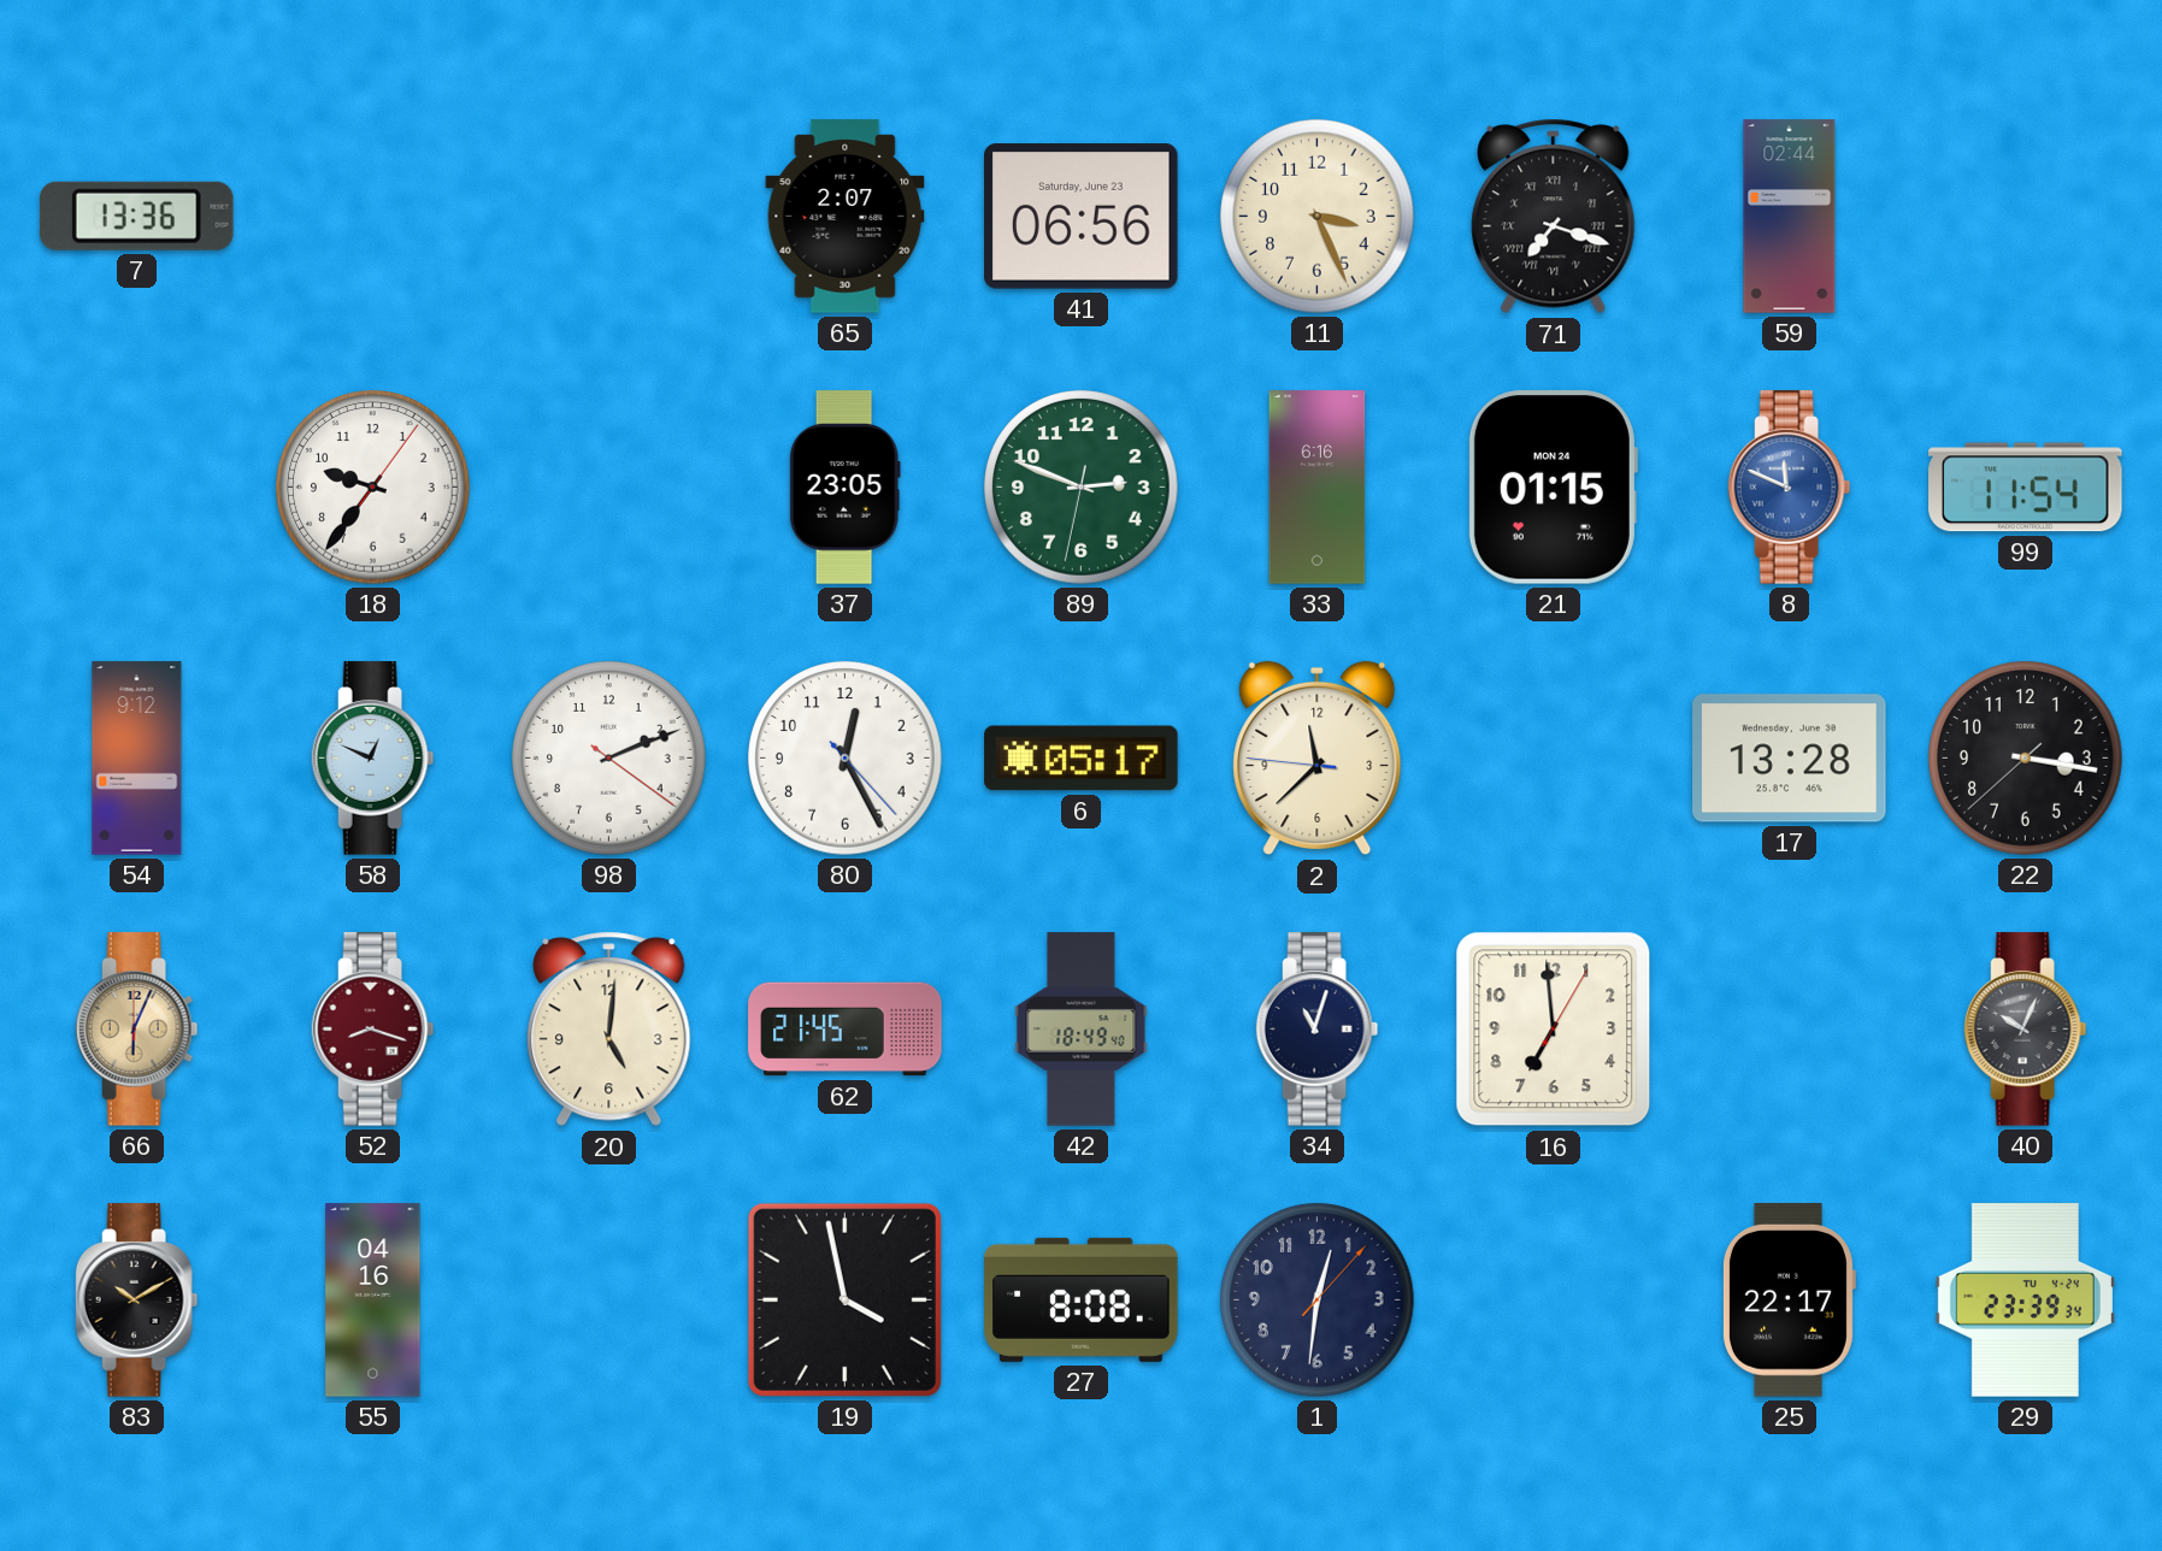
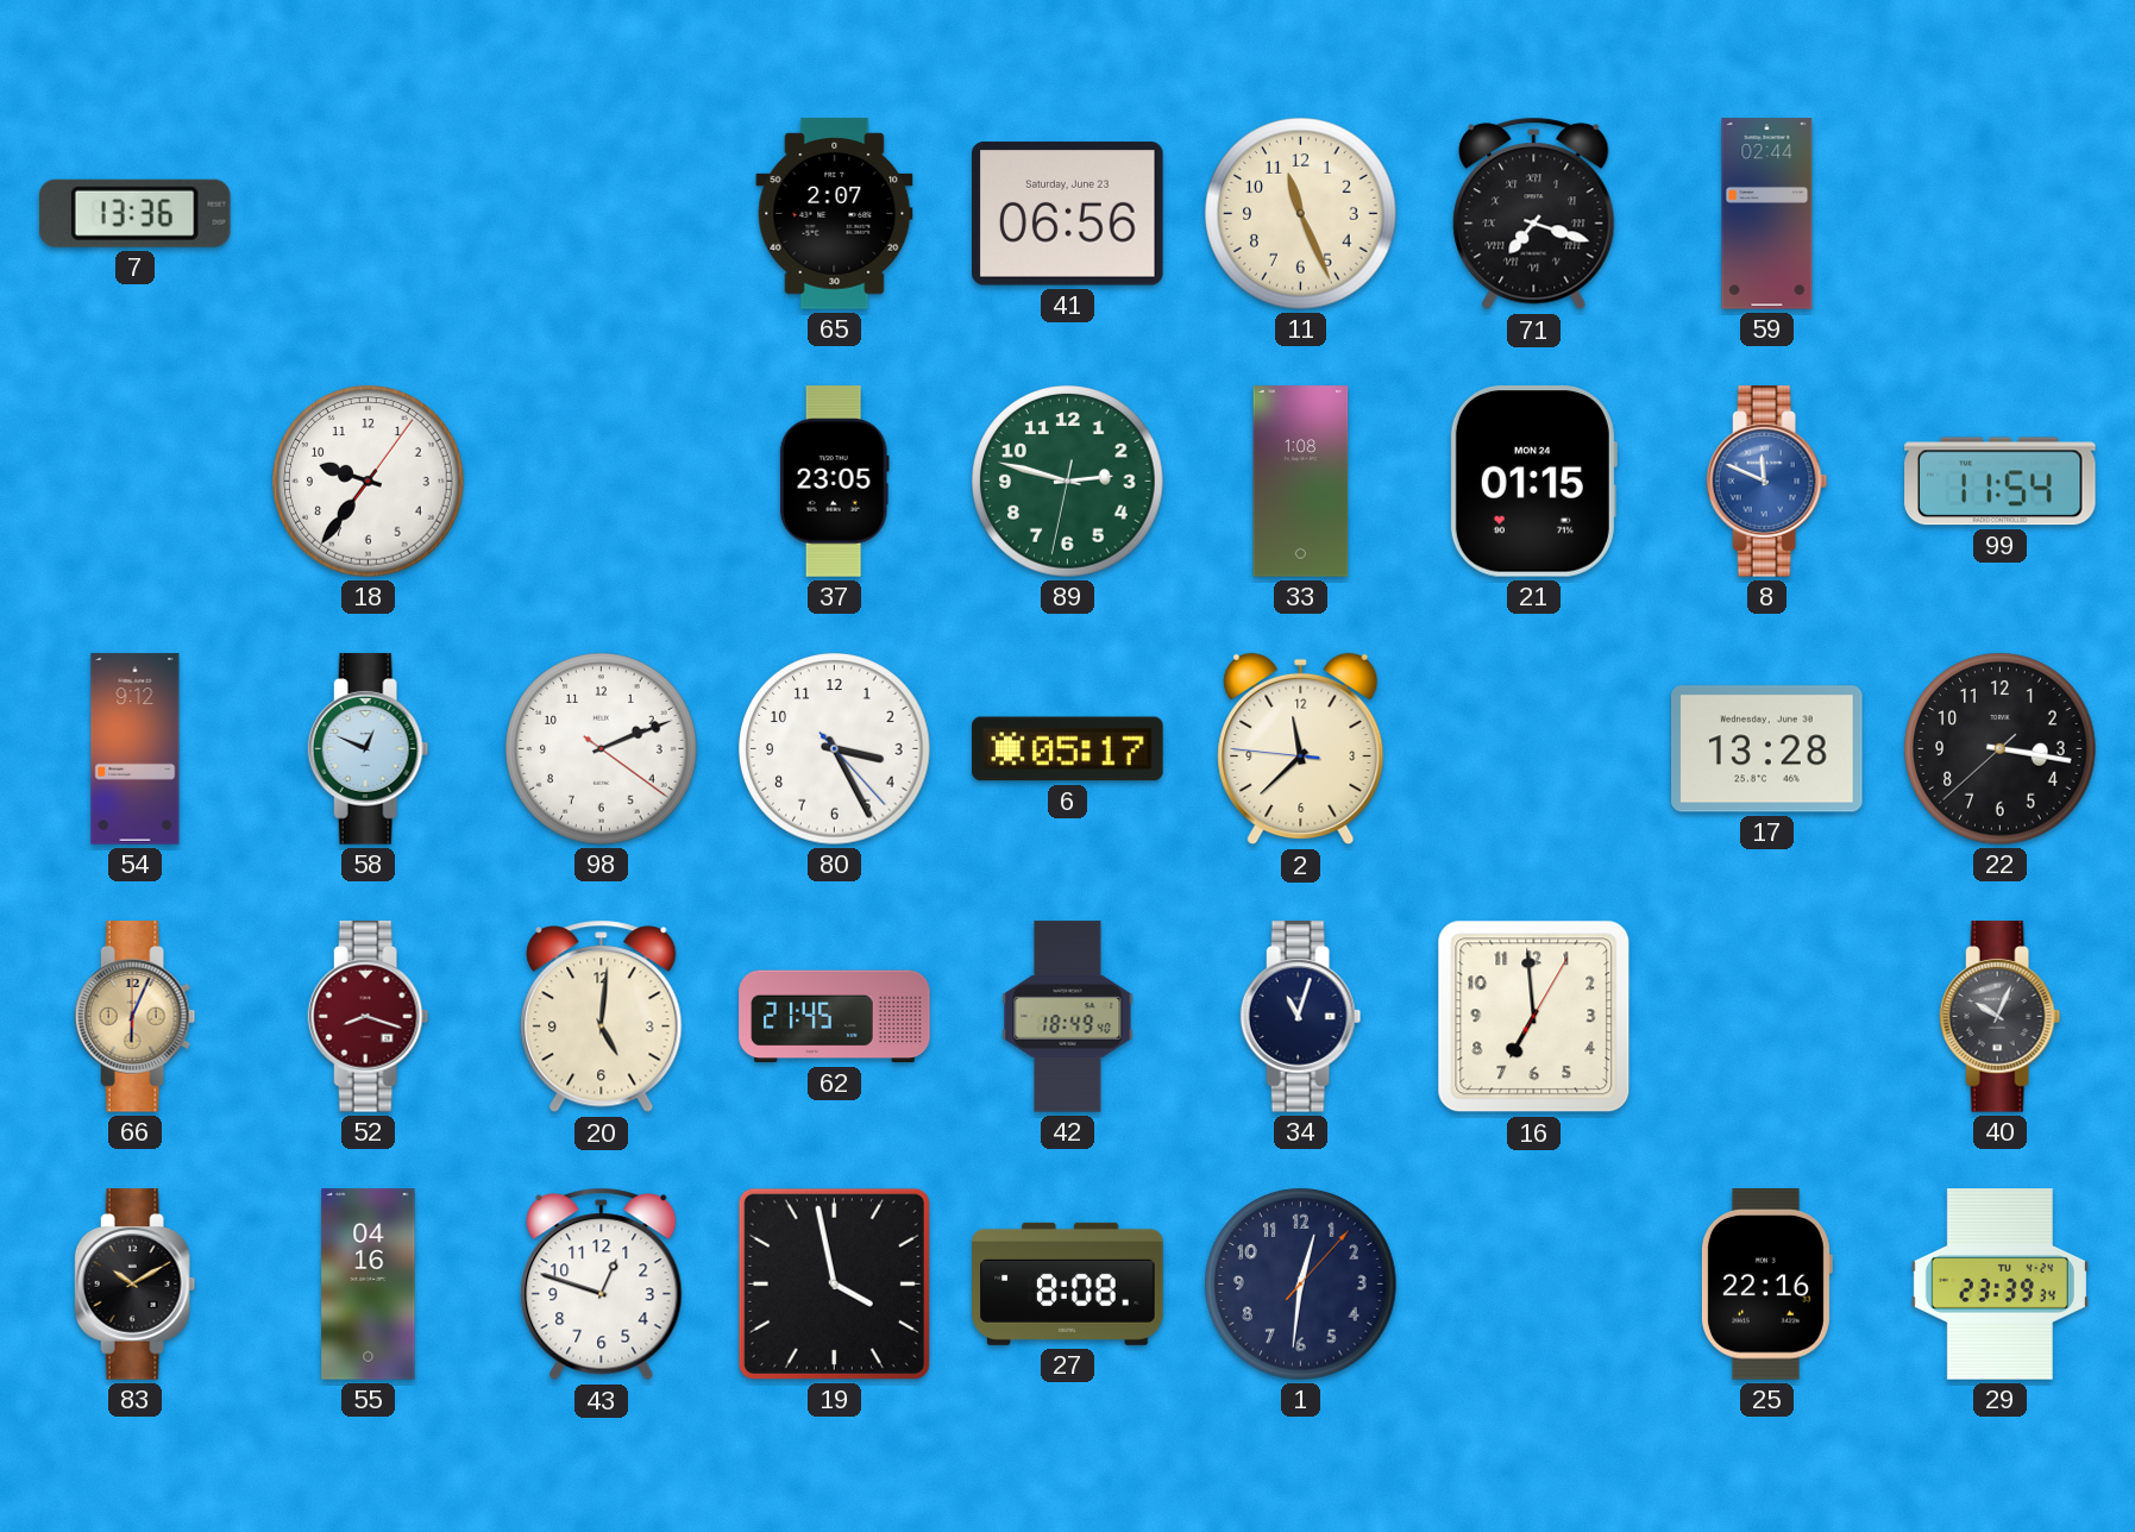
11: 3:26 -> 11:26 (1301, 214)
89: 2:48 -> 2:47 (1068, 482)
33: 6:16 -> 1:08 (1301, 482)
80: 12:25 -> 3:25 (835, 749)
43: none -> 12:48 (602, 1285)
25: 22:17 -> 22:16 (1766, 1285)
